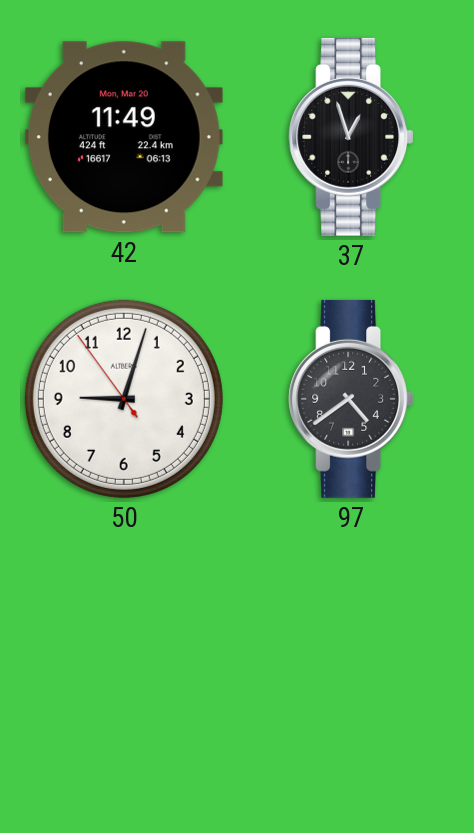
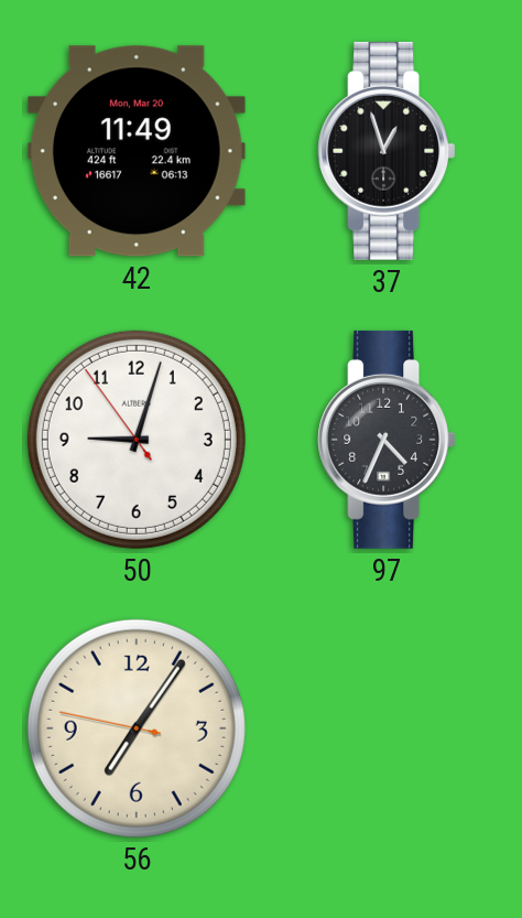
97: 4:39 -> 4:34 (387, 440)
56: none -> 7:05 (137, 728)
